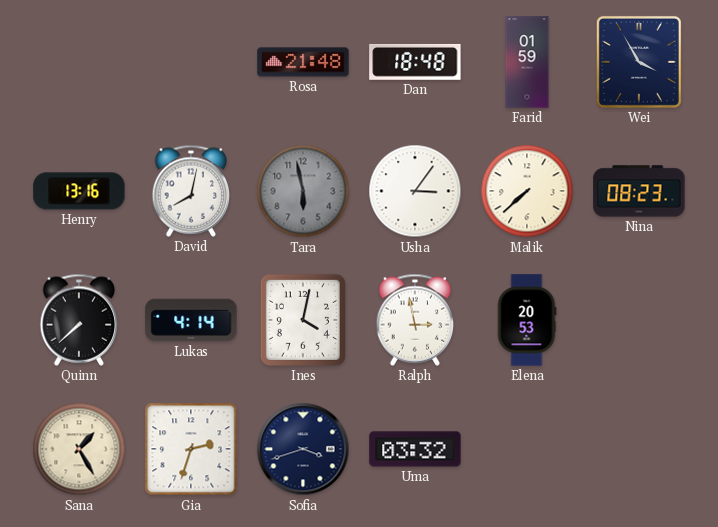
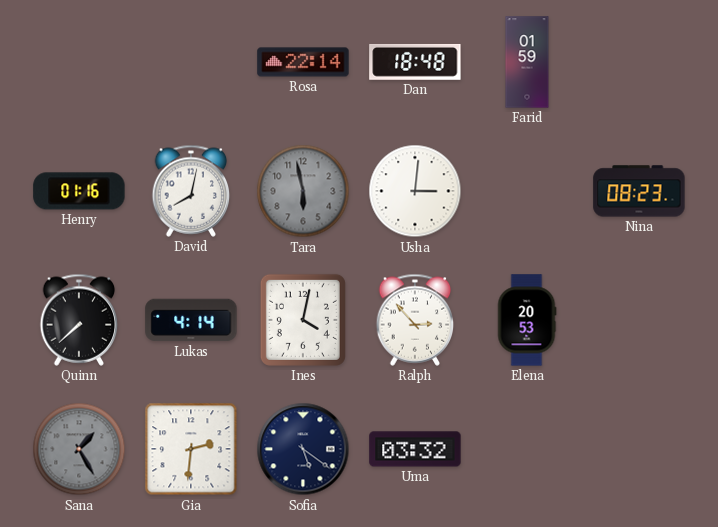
Rosa: 21:48 -> 22:14 (303, 62)
Wei: 3:55 -> none (639, 62)
Henry: 13:16 -> 01:16 (79, 191)
Usha: 3:06 -> 3:01 (415, 191)
Malik: 7:38 -> none (527, 191)
Ralph: 2:58 -> 2:53 (415, 320)
Sana dial: cream -> grey (79, 449)
Gia: 2:33 -> 2:31 (191, 449)
Sofia: 3:42 -> 5:21 (303, 449)
